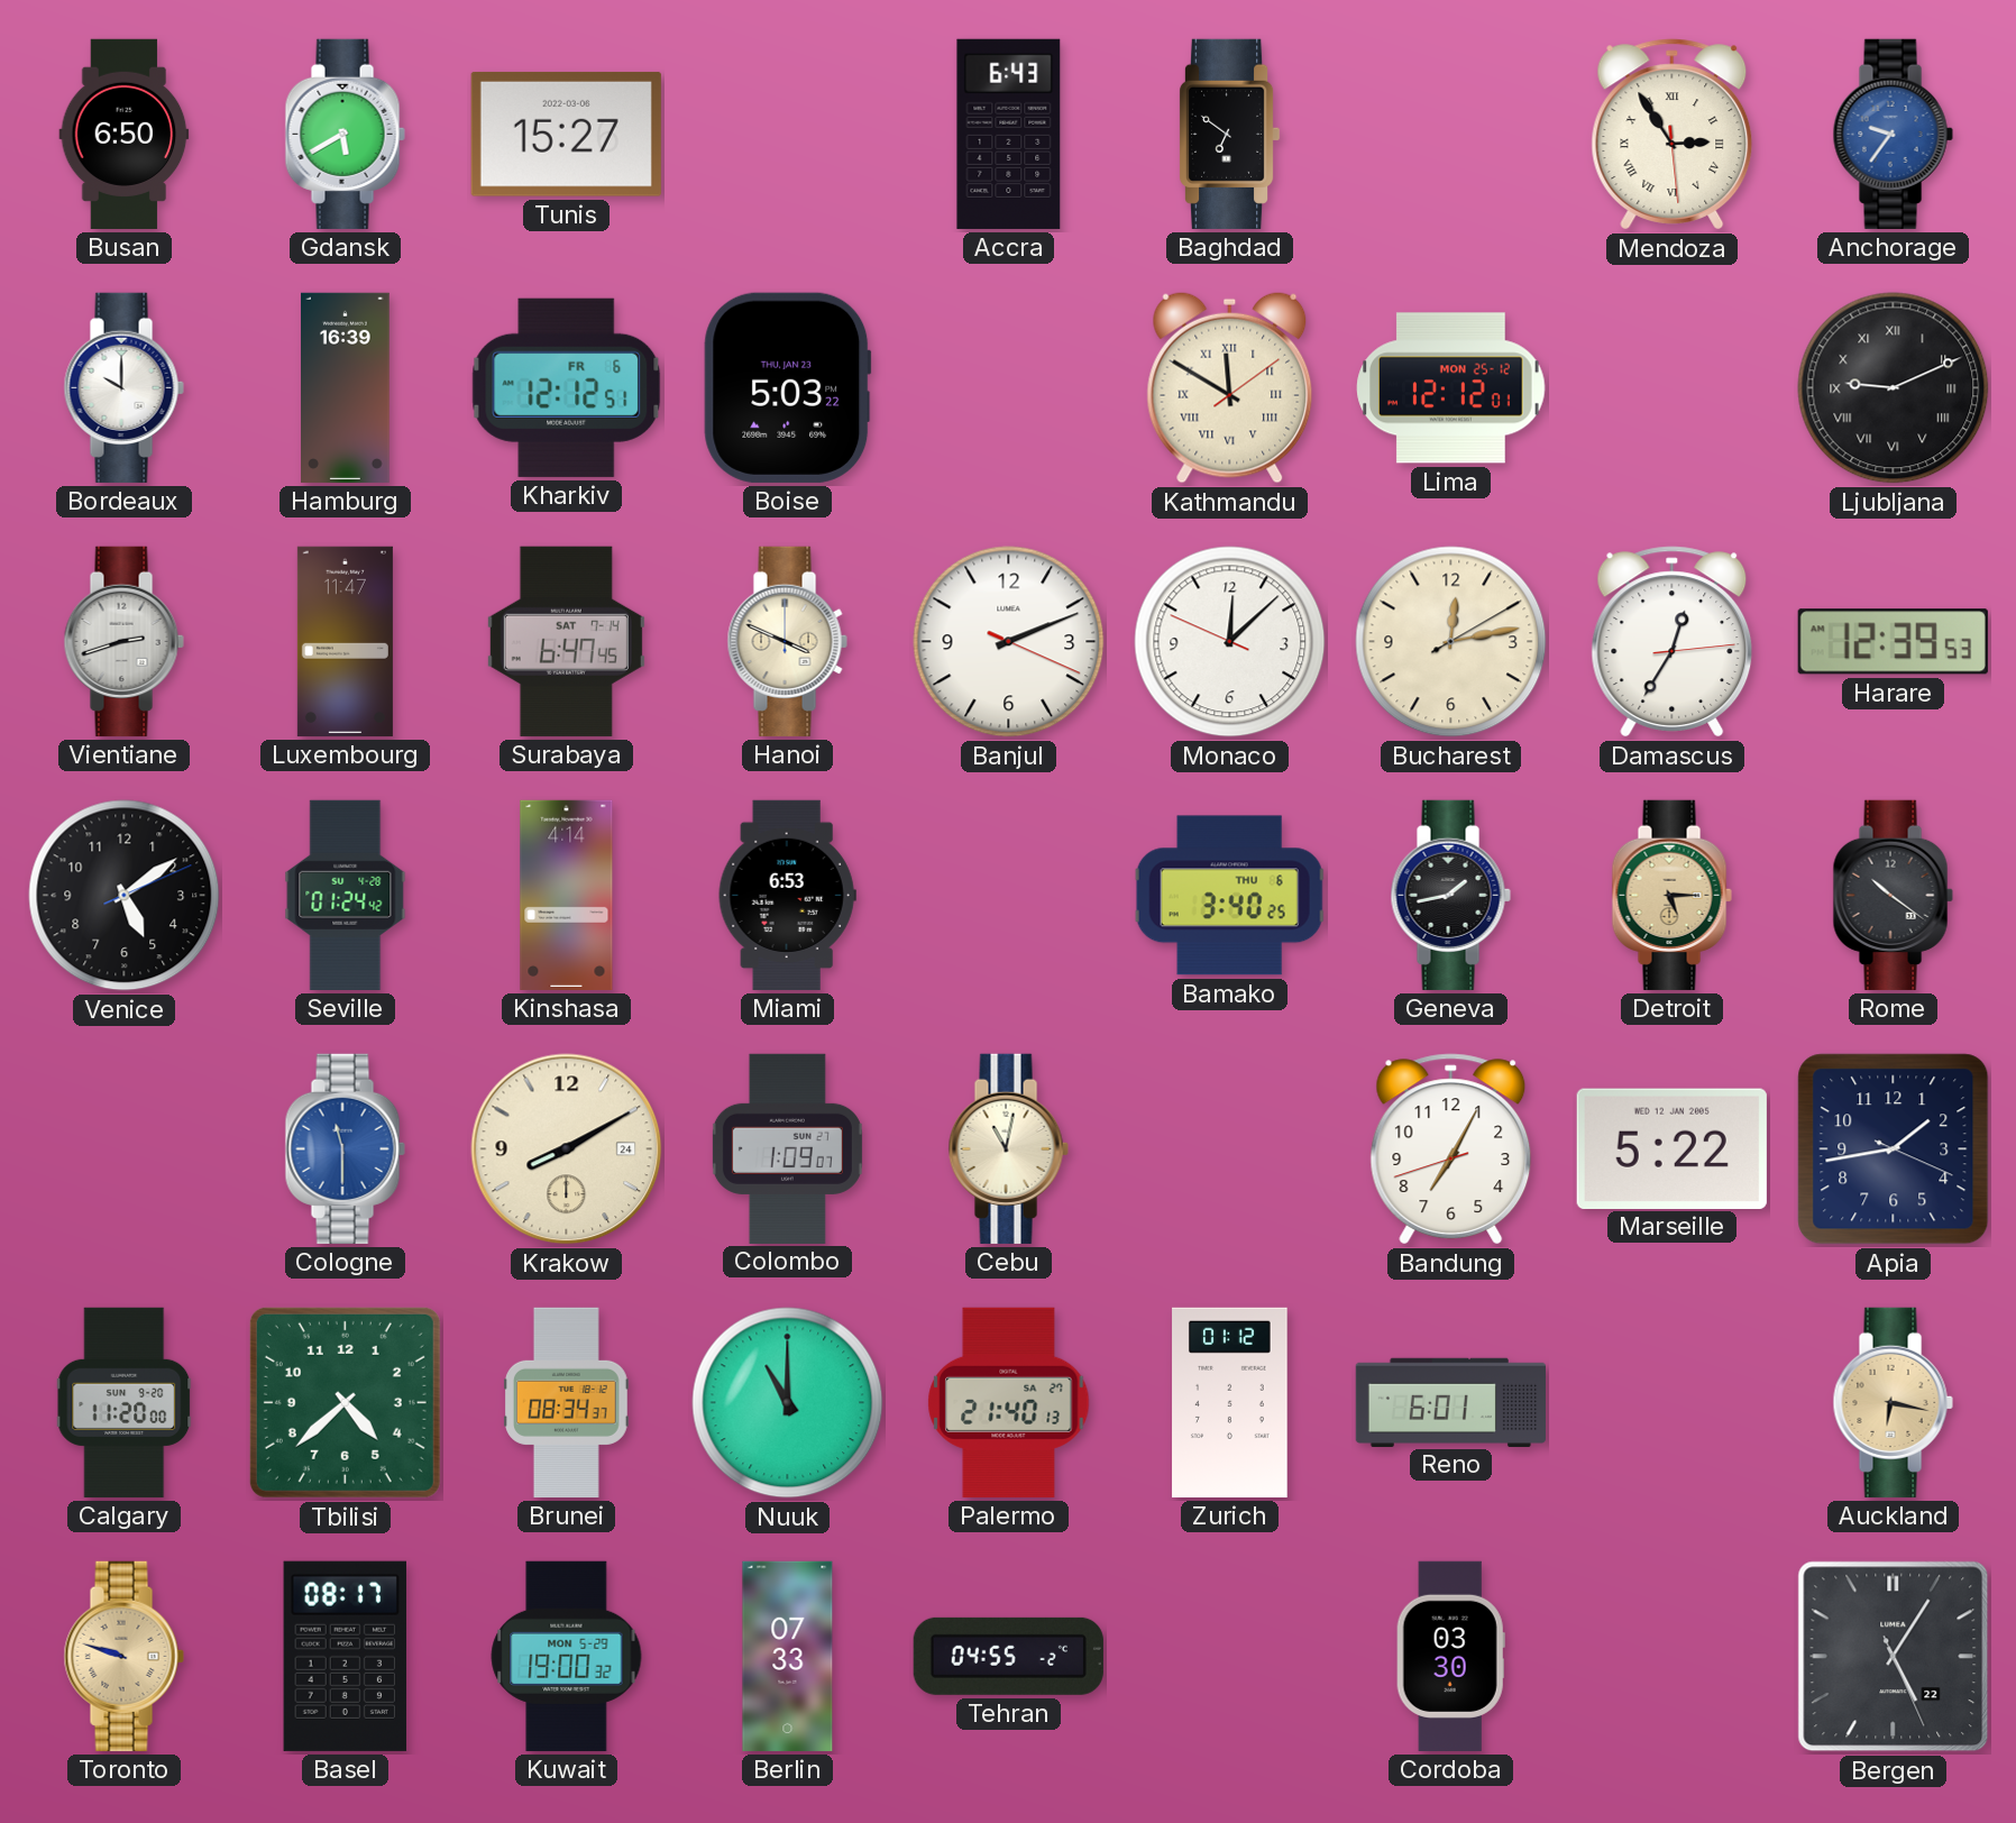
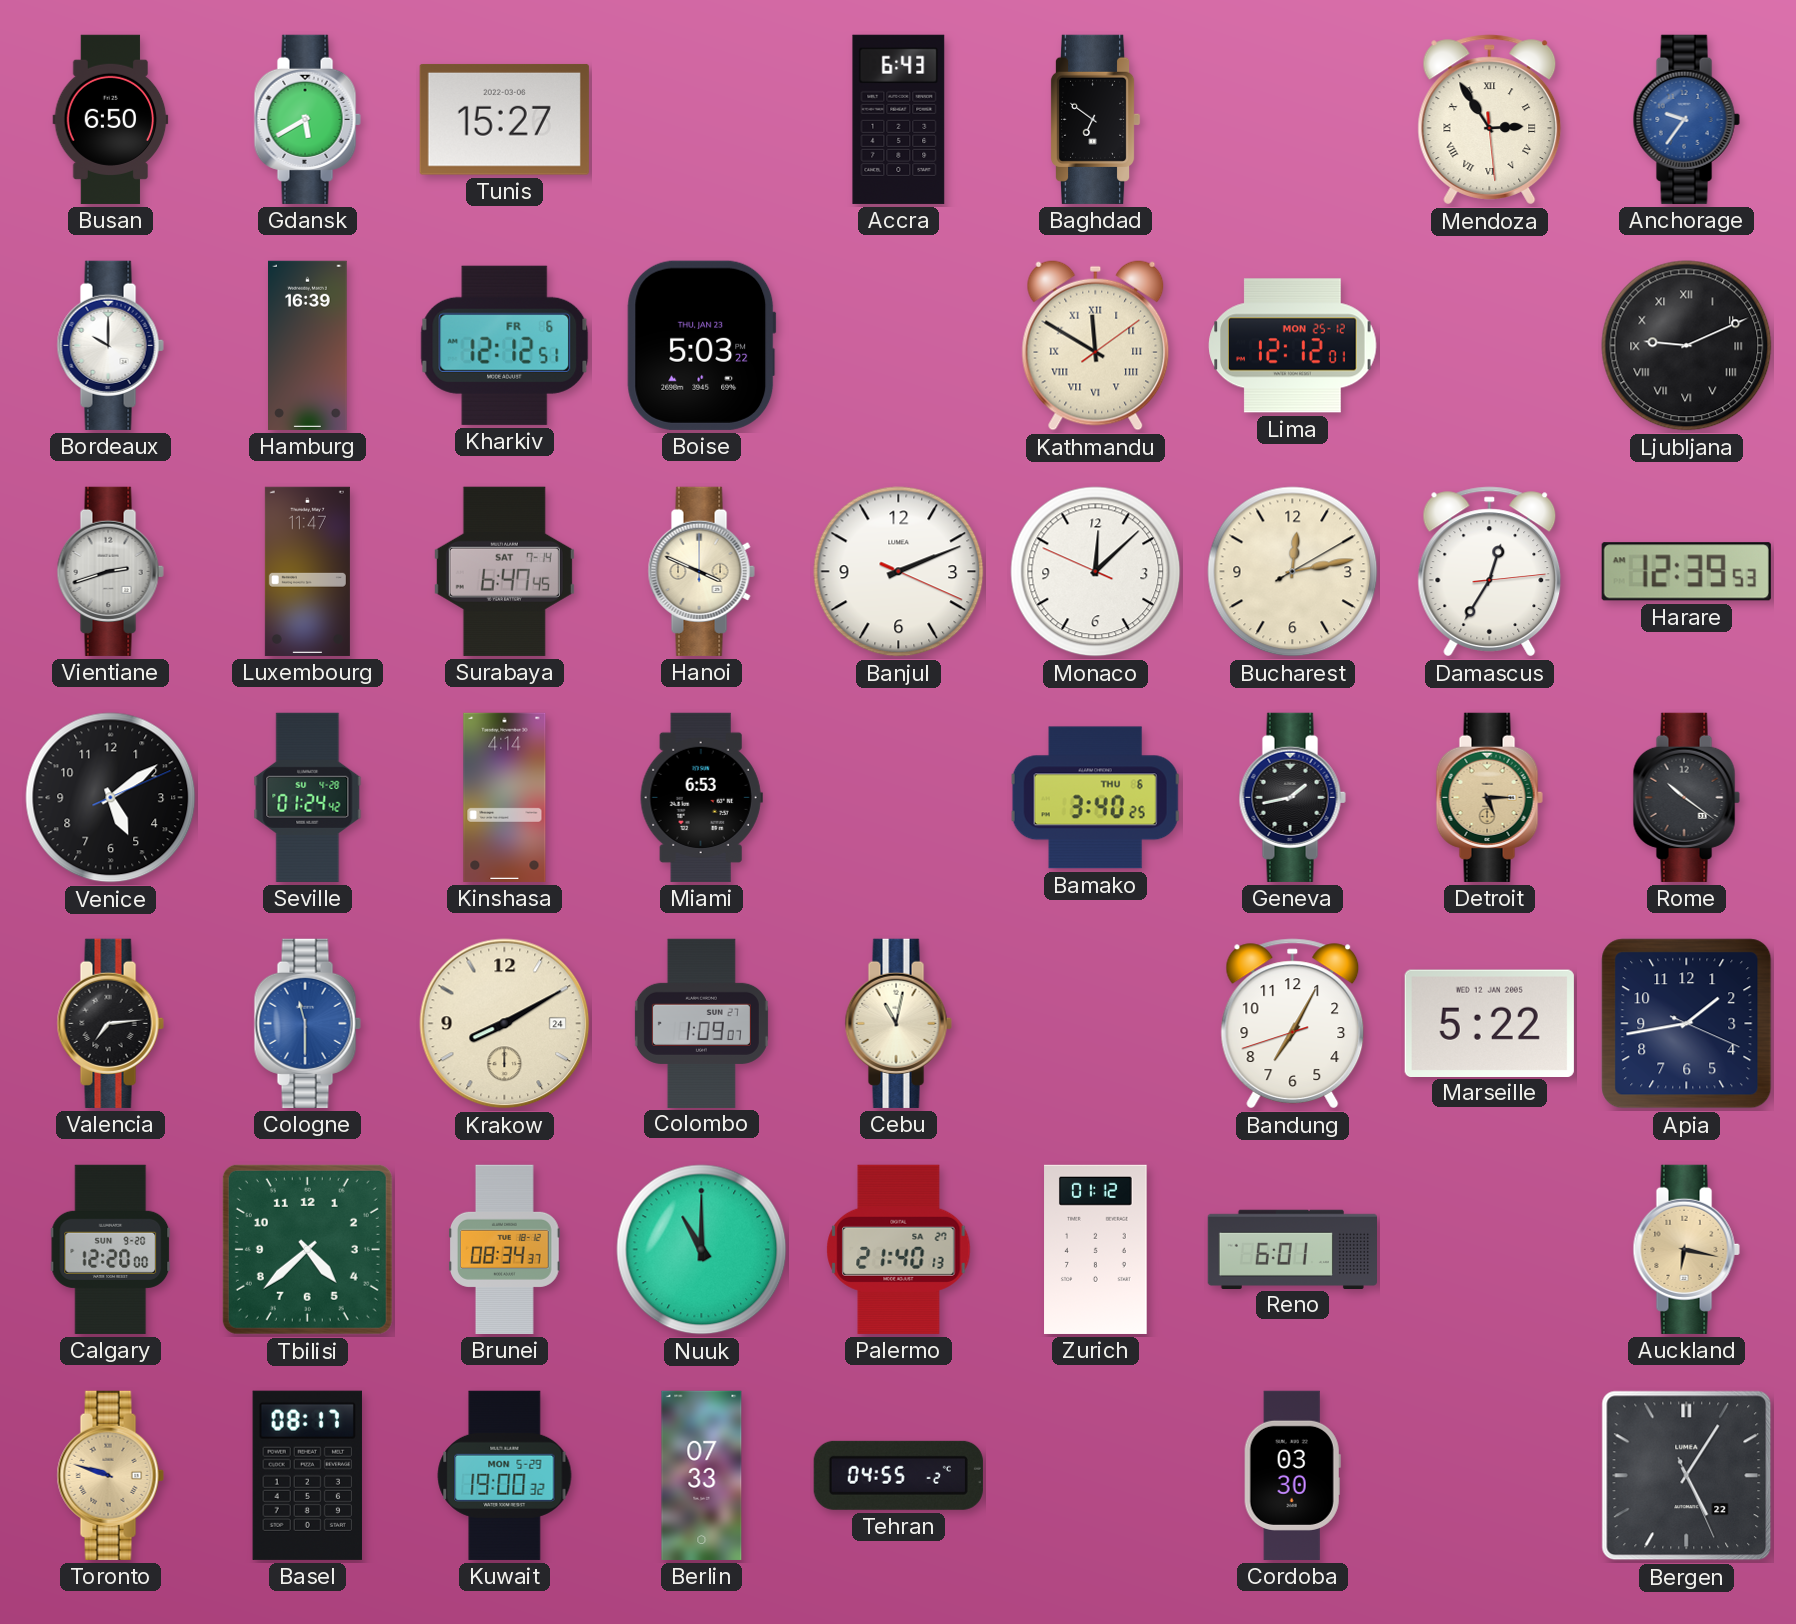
Valencia: none -> 7:14 (110, 1023)
Calgary: 11:20 -> 12:20 (111, 1249)
